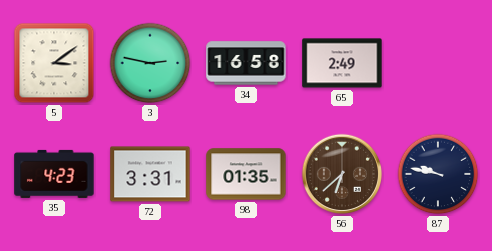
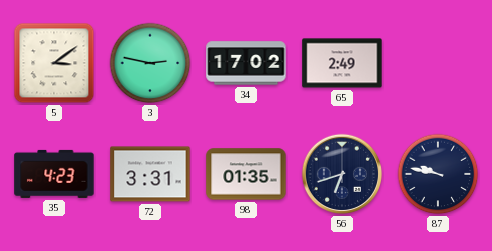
34: 16:58 -> 17:02 (246, 63)
56: 6:38 -> 6:42 (342, 174)
56 dial: brown -> navy (342, 174)
